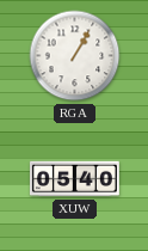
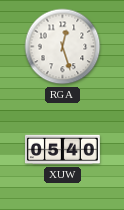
RGA: 1:05 -> 12:27 (63, 47)
